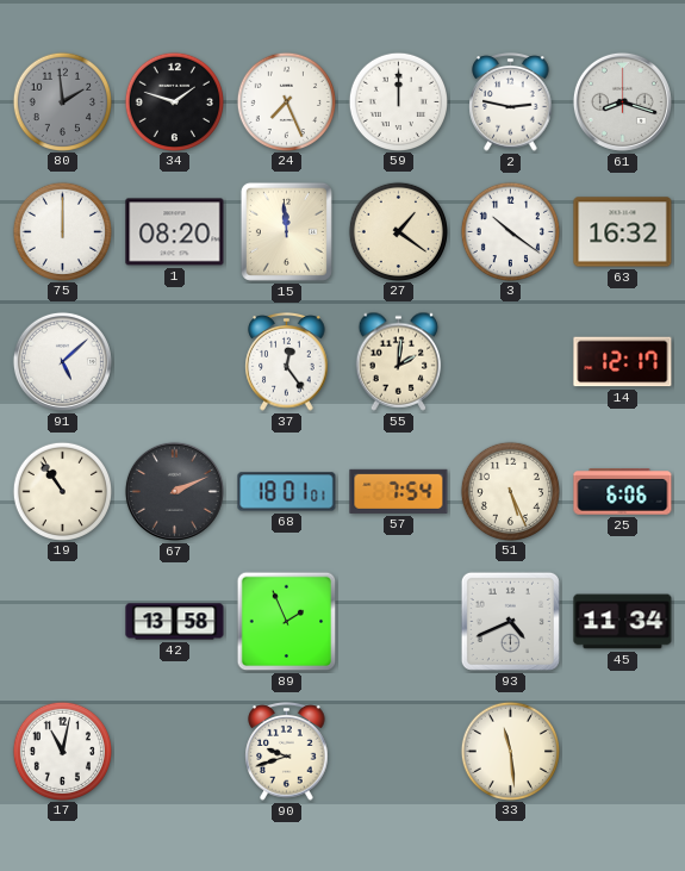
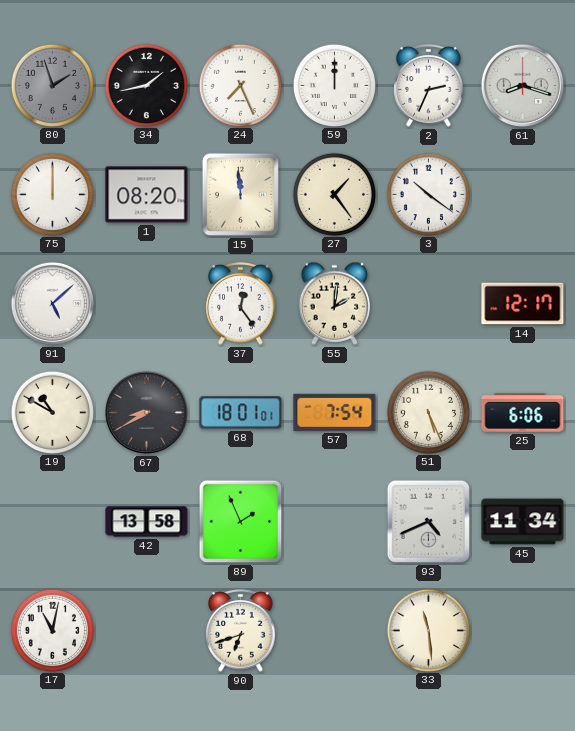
80: 1:59 -> 1:57 (52, 85)
34: 1:48 -> 1:43 (146, 85)
2: 2:47 -> 2:34 (429, 86)
27: 1:21 -> 1:24 (334, 194)
63: 16:32 -> none (623, 232)
19: 10:54 -> 10:50 (52, 412)
67: 2:11 -> 8:40 (146, 412)
90: 9:42 -> 6:42 (241, 631)
